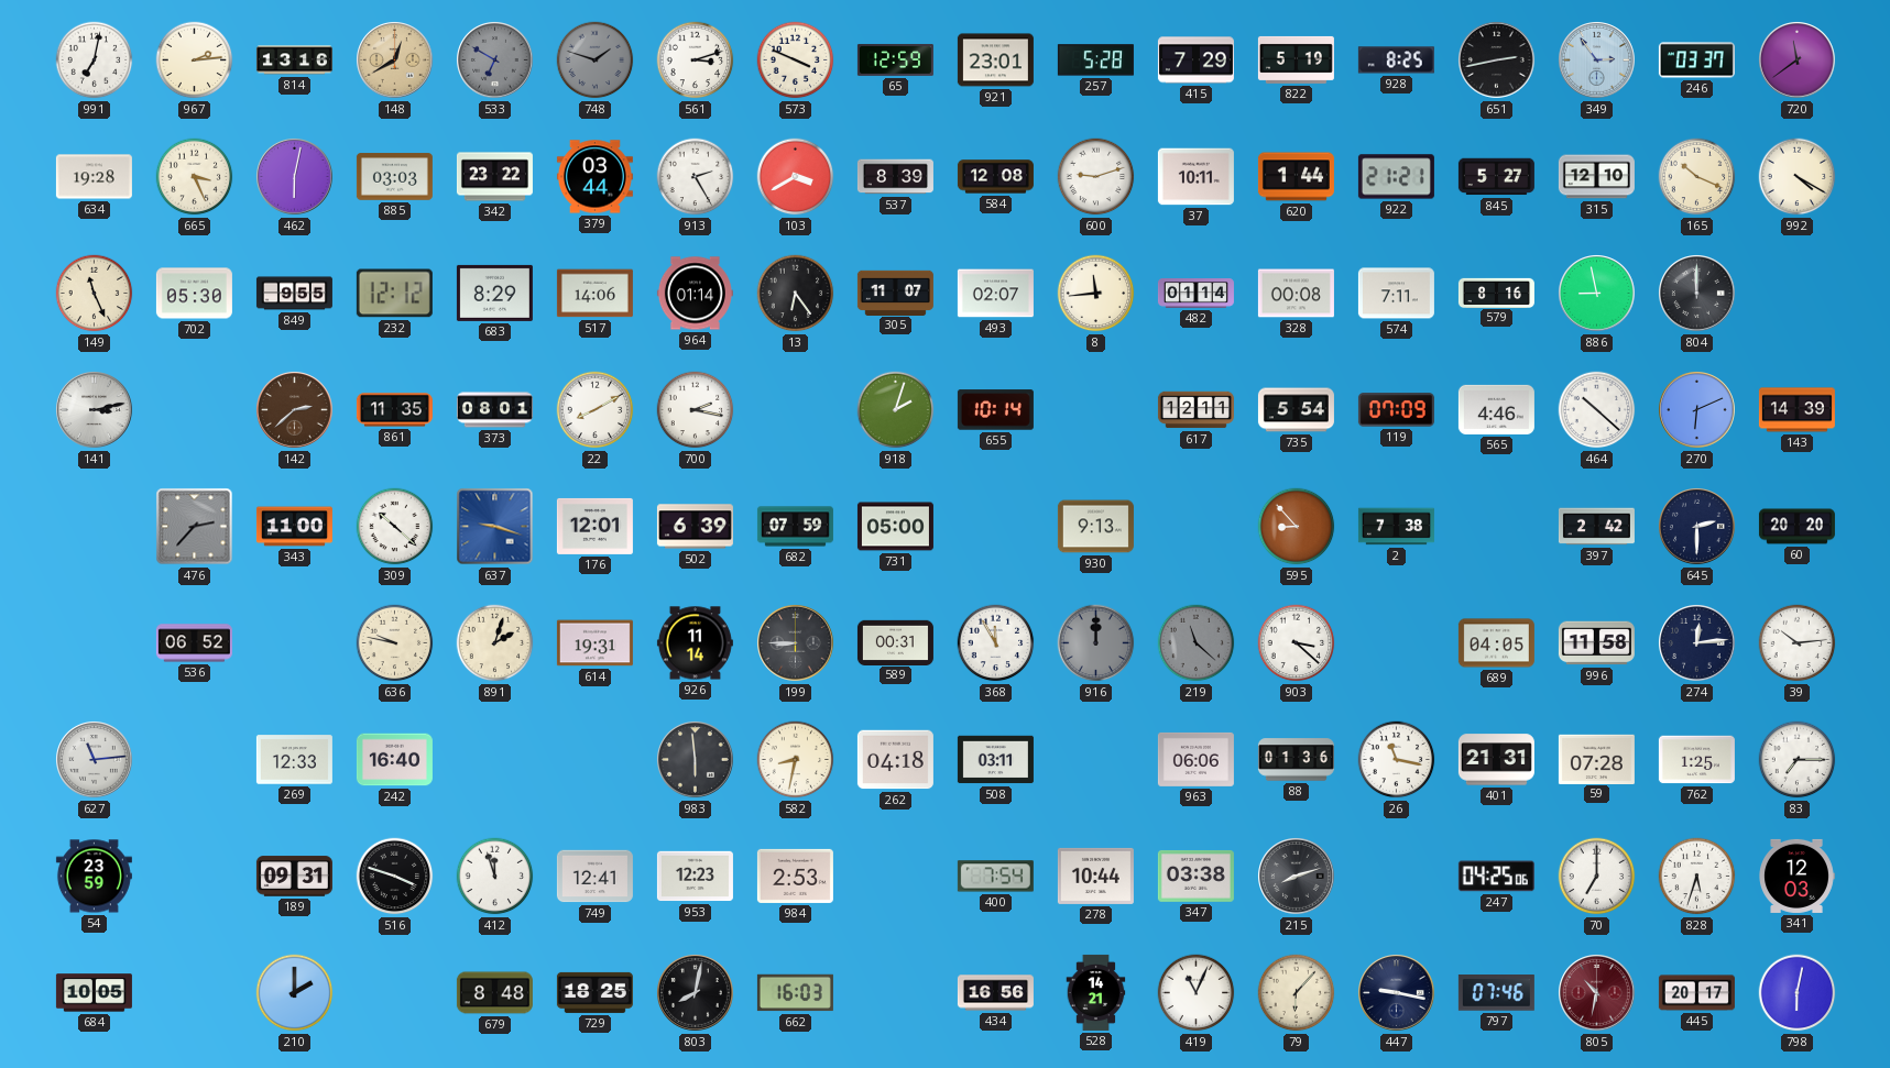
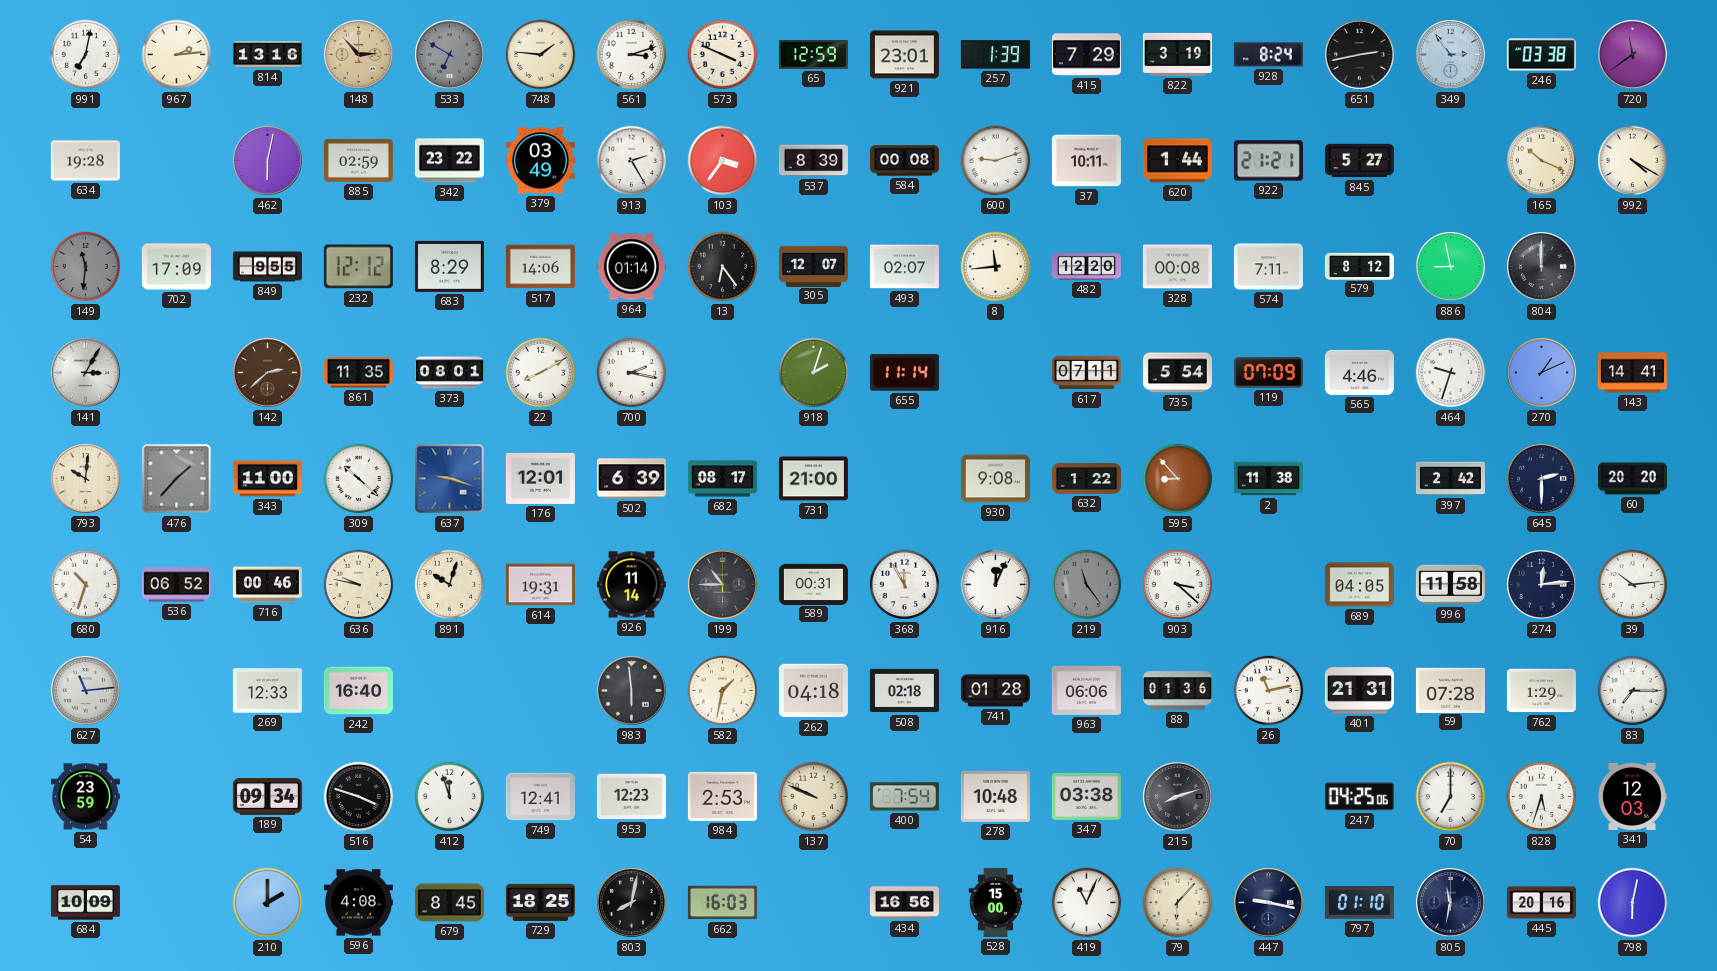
148: 12:40 -> 2:53 (359, 55)
748: 1:48 -> 1:46 (541, 55)
748 dial: grey -> cream (541, 55)
257: 5:28 -> 1:39 (995, 55)
822: 5:19 -> 3:19 (1177, 54)
928: 8:25 -> 8:24 (1268, 55)
246: 03:37 -> 03:38 (1541, 55)
665: 3:26 -> none (195, 177)
885: 03:03 -> 02:59 (358, 161)
379: 03:44 -> 03:49 (540, 161)
103: 3:40 -> 3:36 (723, 161)
584: 12:08 -> 00:08 (904, 161)
315: 12:10 -> none (1596, 177)
149: 11:26 -> 11:31 (86, 267)
149 dial: cream -> grey (86, 267)
702: 05:30 -> 17:09 (176, 267)
305: 11:07 -> 12:07 (813, 266)
482: 01:14 -> 12:20 (1086, 267)
579: 8:16 -> 8:12 (1359, 266)
141: 3:13 -> 3:05 (86, 373)
655: 10:14 -> 11:14 (904, 373)
617: 12:11 -> 07:11 (1086, 373)
464: 10:22 -> 9:33 (1451, 373)
270: 6:11 -> 1:11 (1542, 373)
143: 14:39 -> 14:41 (1632, 373)
793: none -> 10:01 (86, 479)
476: 2:37 -> 1:37 (177, 479)
682: 07:59 -> 08:17 (722, 479)
731: 05:00 -> 21:00 (813, 479)
930: 9:13 -> 9:08 (995, 479)
632: none -> 1:22 (1086, 479)
2: 7:38 -> 11:38 (1268, 479)
680: none -> 10:33 (86, 585)
716: none -> 00:46 (267, 585)
891: 2:03 -> 10:03 (450, 585)
199: 8:45 -> 10:45 (723, 585)
916: 12:00 -> 12:04 (996, 585)
916 dial: grey -> white (996, 585)
219: 11:22 -> 11:24 (1087, 585)
582: 8:32 -> 1:32 (723, 691)
508: 03:11 -> 02:18 (904, 691)
741: none -> 01:28 (995, 691)
26: 11:17 -> 11:13 (1269, 691)
762: 1:25 -> 1:29 (1541, 691)
189: 09:31 -> 09:34 (267, 797)
137: none -> 9:49 (814, 797)
278: 10:44 -> 10:48 (995, 796)
684: 10:05 -> 10:09 (85, 903)
596: none -> 4:08 (358, 903)
679: 8:48 -> 8:45 (449, 903)
528: 14:21 -> 15:00 (996, 902)
797: 07:46 -> 01:10 (1359, 903)
805: 10:32 -> 11:32 (1451, 903)
805 dial: burgundy -> navy (1451, 903)
445: 20:17 -> 20:16 (1541, 903)
